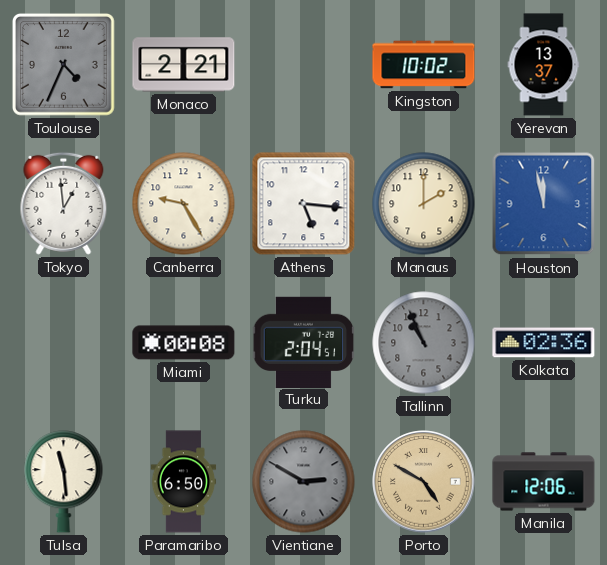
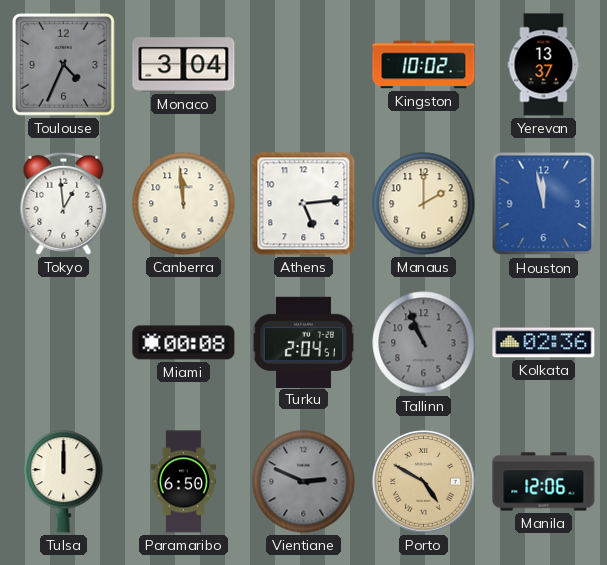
Monaco: 2:21 -> 3:04 (184, 65)
Canberra: 9:25 -> 11:59 (184, 204)
Athens: 5:16 -> 5:14 (304, 204)
Tulsa: 11:29 -> 12:00 (64, 482)
Vientiane: 2:50 -> 2:49 (304, 482)
